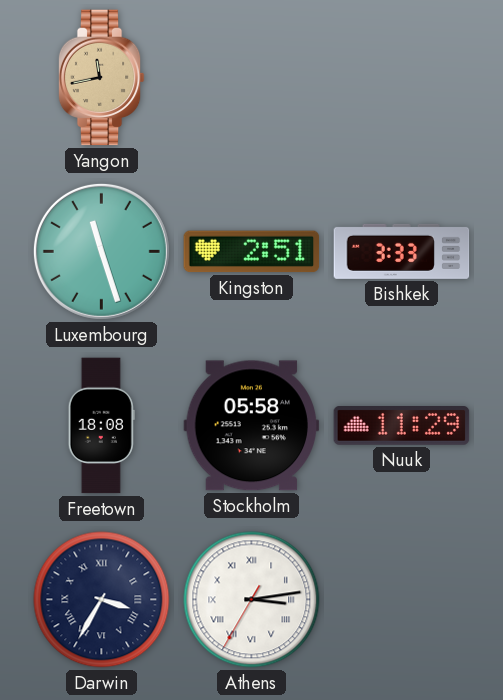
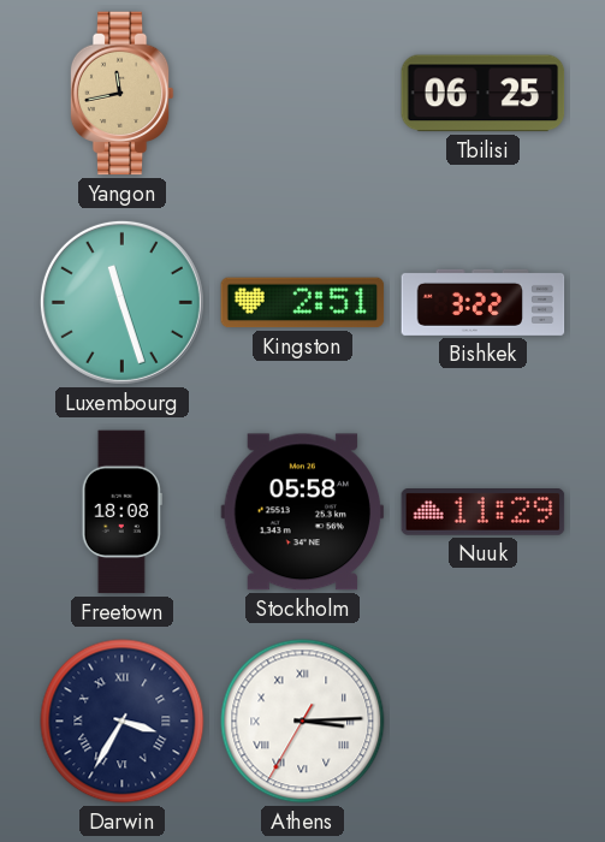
Tbilisi: none -> 06:25 (484, 94)
Bishkek: 3:33 -> 3:22 (484, 302)
Athens: 3:13 -> 3:14 (303, 722)
